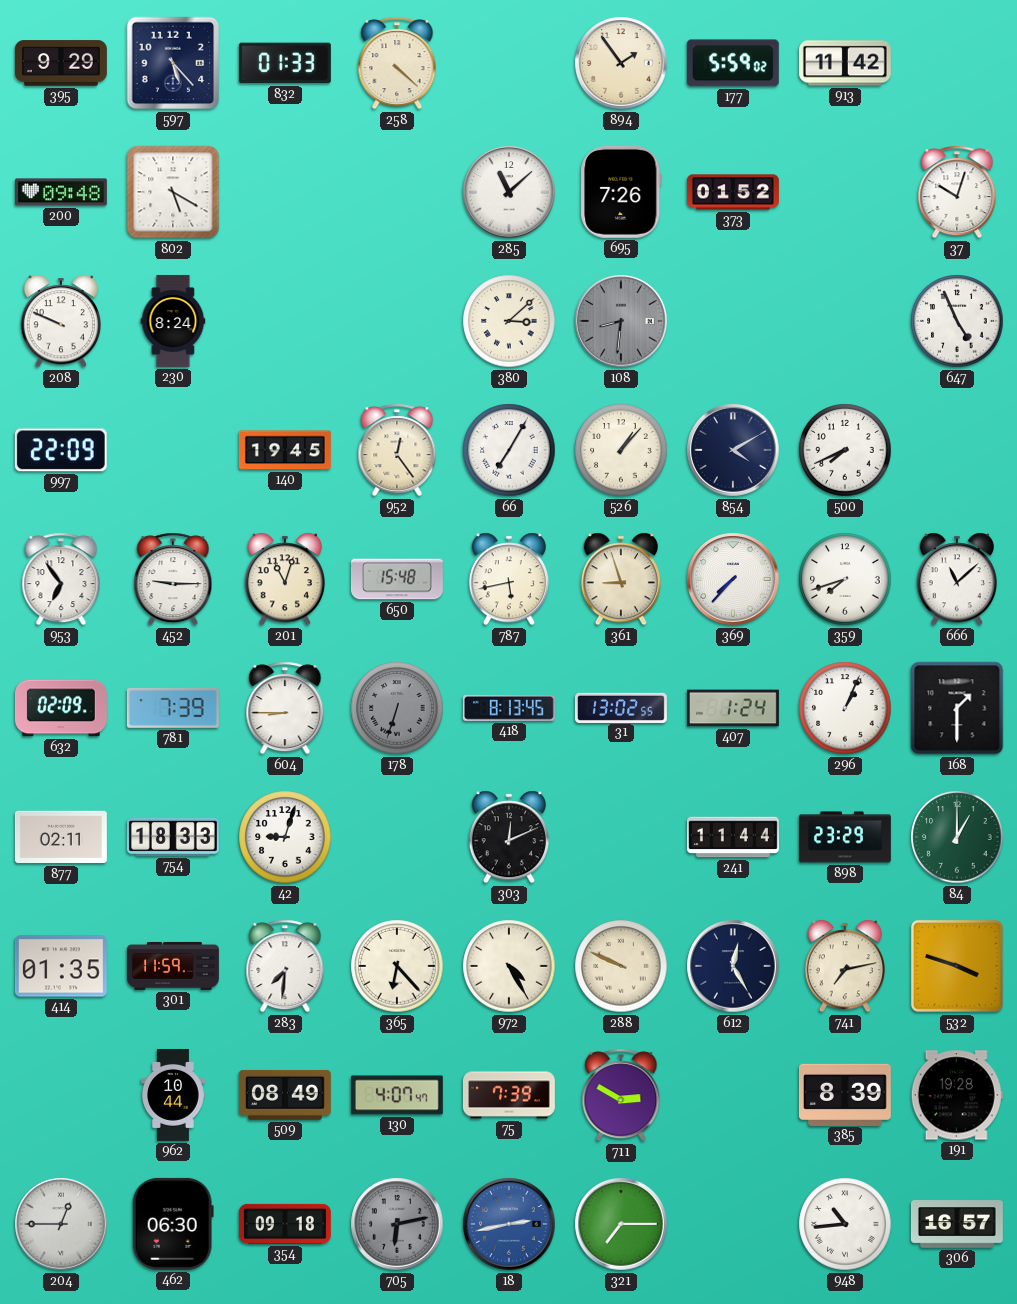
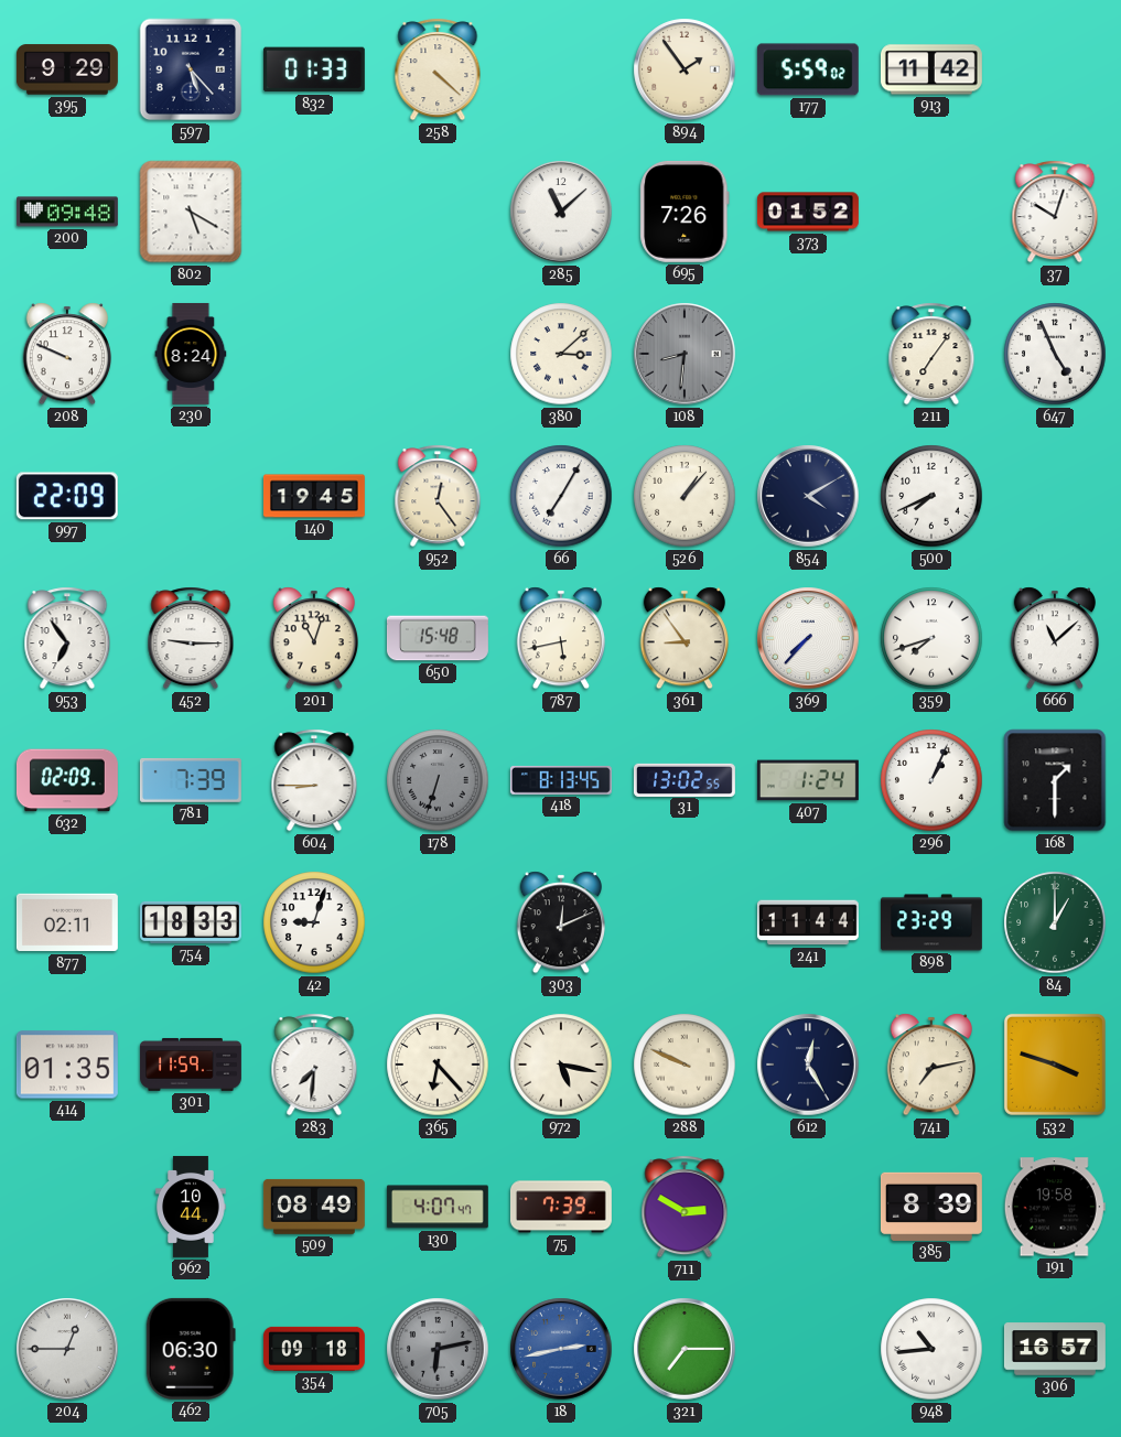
211: none -> 7:06 (931, 354)
361: 8:57 -> 8:54 (683, 638)
972: 4:25 -> 5:17 (561, 1065)
191: 19:28 -> 19:58 (1055, 1207)
